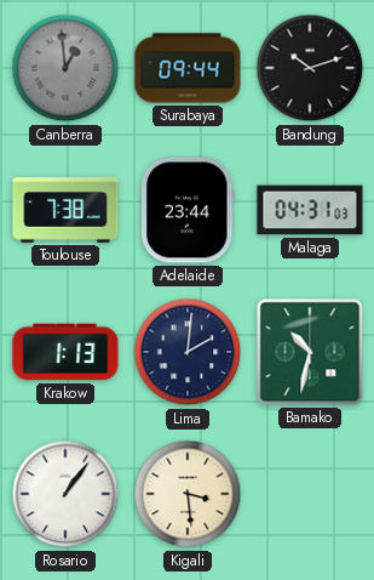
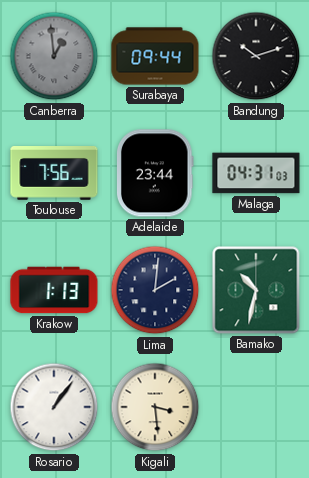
Toulouse: 7:38 -> 7:56 (54, 174)
